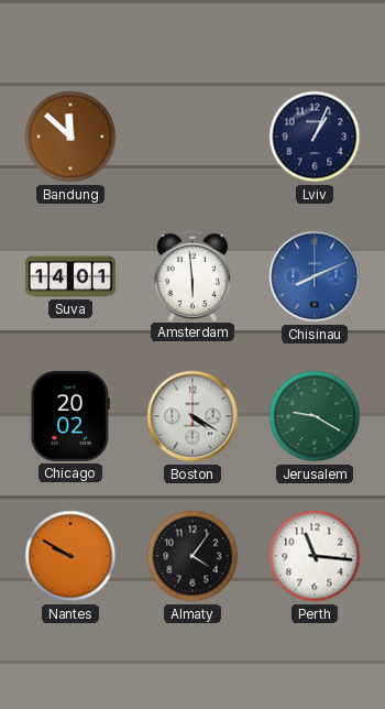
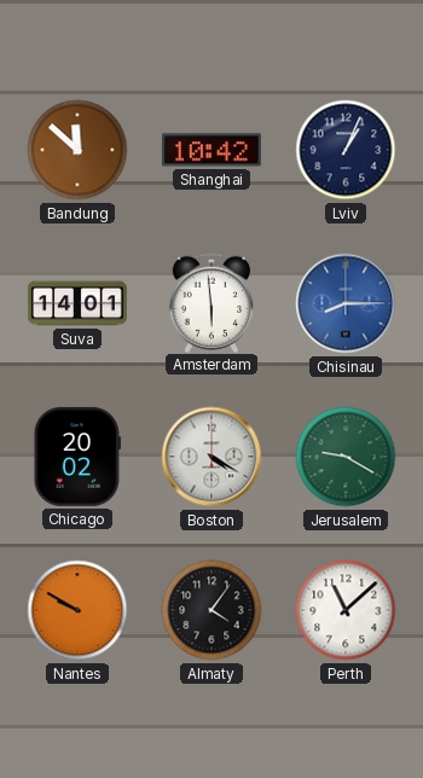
Shanghai: none -> 10:42 (211, 150)
Chisinau: 8:11 -> 8:15 (346, 303)
Perth: 11:16 -> 11:08 (346, 610)
